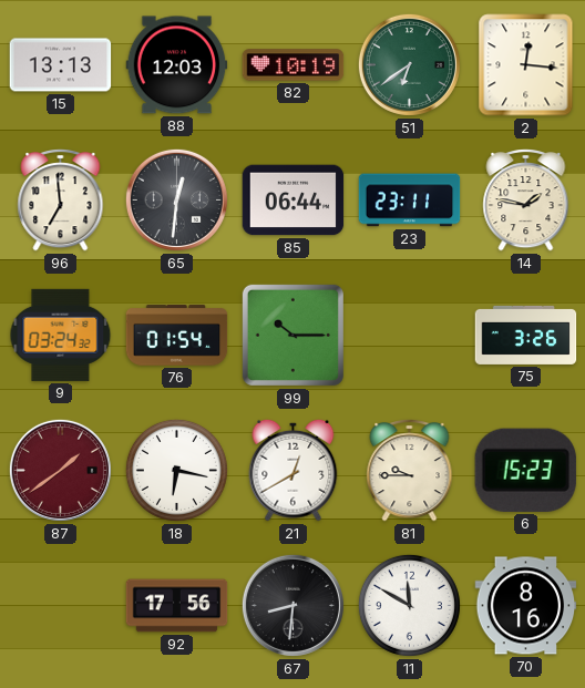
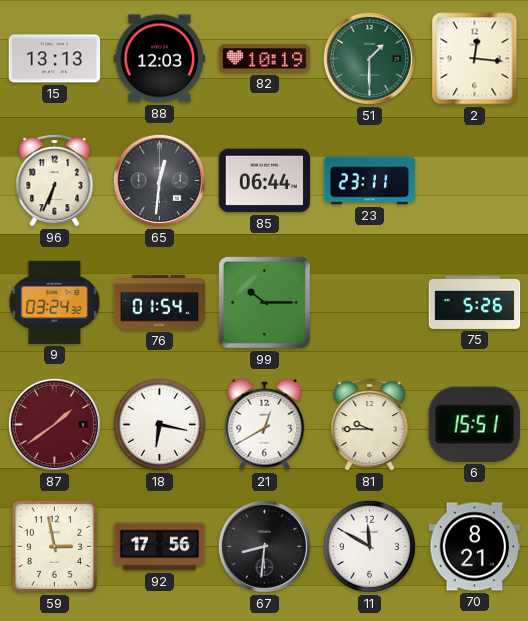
51: 6:39 -> 1:30 (369, 58)
96: 6:59 -> 6:34 (55, 180)
14: 1:47 -> none (526, 199)
75: 3:26 -> 5:26 (475, 302)
6: 15:23 -> 15:51 (474, 424)
59: none -> 2:58 (54, 546)
70: 8:16 -> 8:21 (475, 547)
